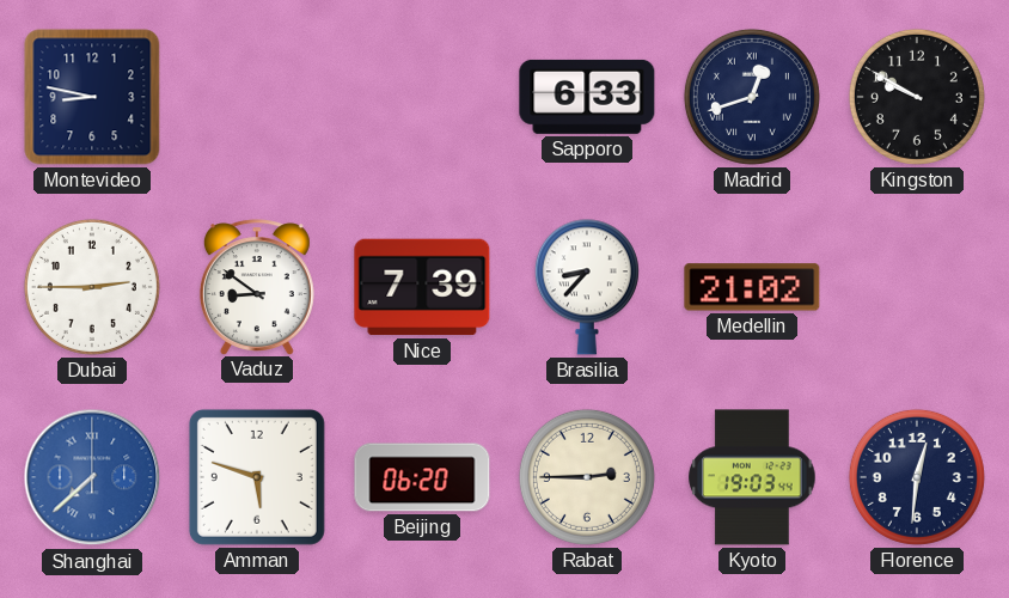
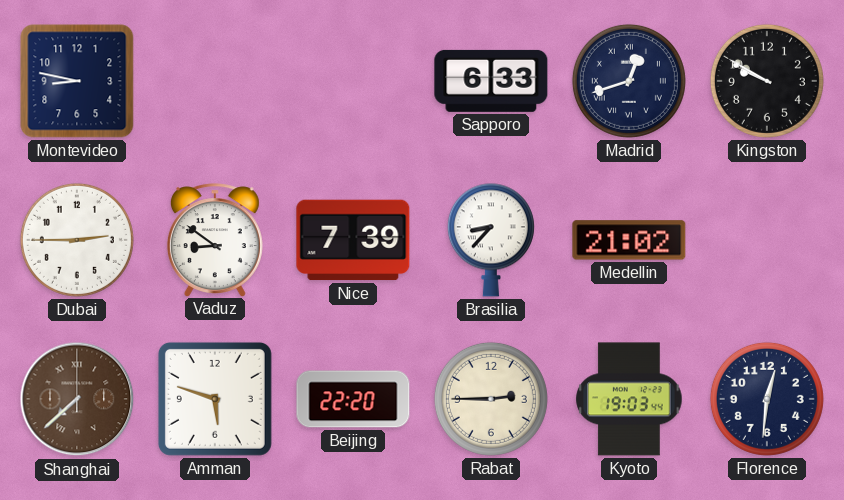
Shanghai dial: blue -> brown (77, 399)
Beijing: 06:20 -> 22:20 (353, 399)
